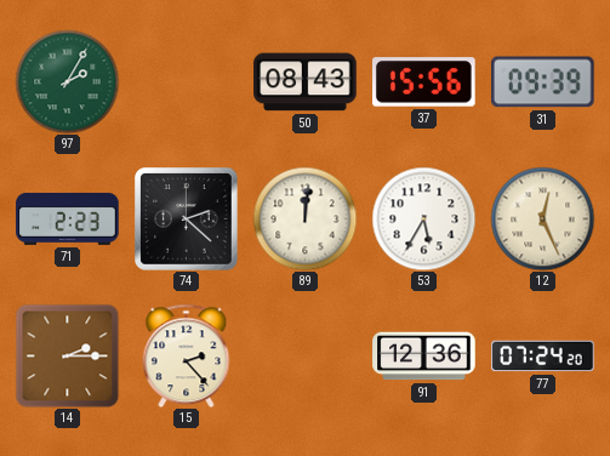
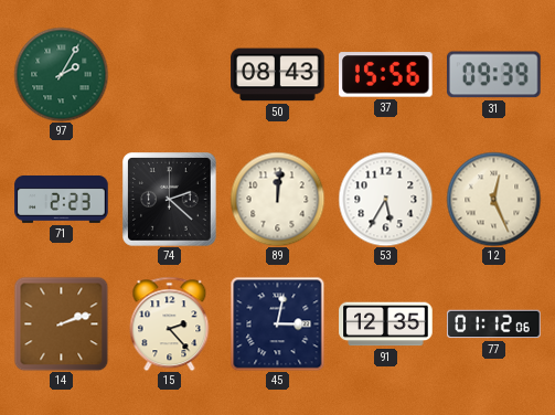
14: 2:15 -> 2:12 (61, 323)
45: none -> 3:02 (277, 323)
91: 12:36 -> 12:35 (386, 324)
77: 07:24 -> 01:12 (494, 324)
